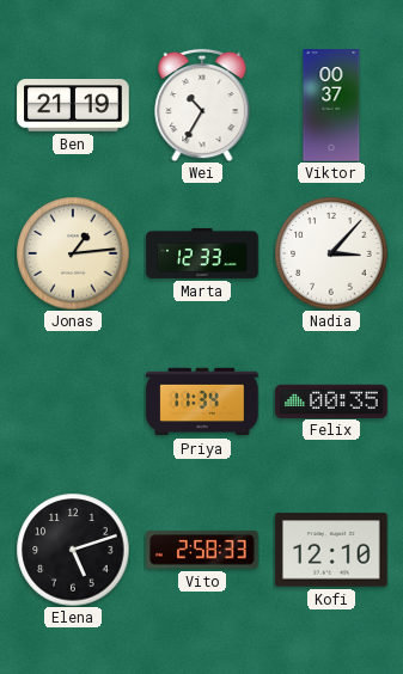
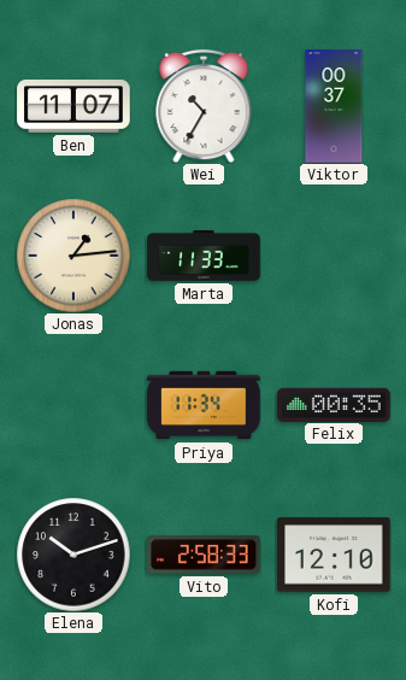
Ben: 21:19 -> 11:07 (73, 106)
Marta: 12:33 -> 11:33 (204, 256)
Nadia: 3:07 -> none (331, 253)
Elena: 5:12 -> 10:12 (73, 555)
